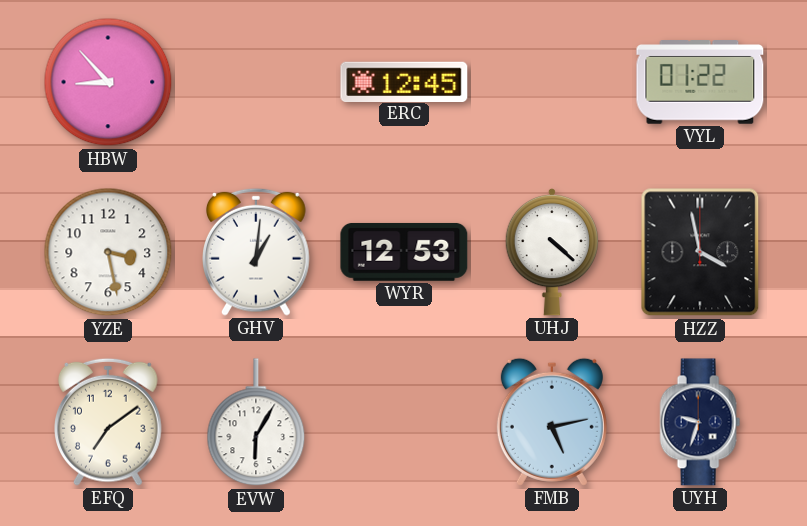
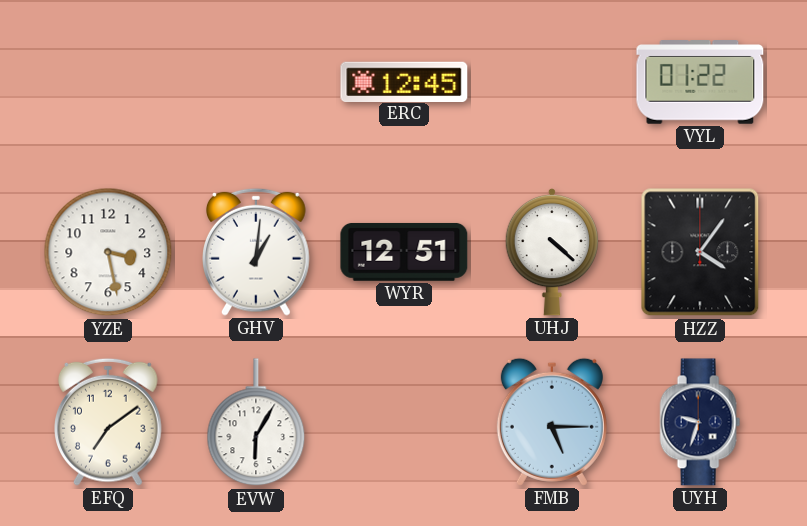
HBW: 8:53 -> none (108, 82)
WYR: 12:53 -> 12:51 (404, 252)
HZZ: 3:58 -> 4:06 (700, 252)
FMB: 5:13 -> 5:15 (552, 422)
